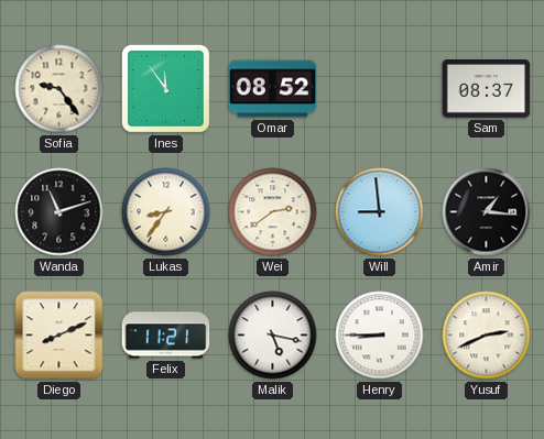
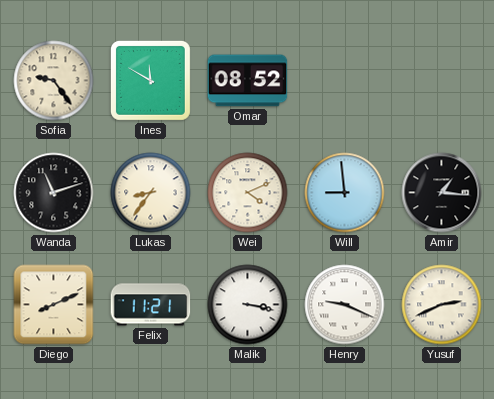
Ines: 11:54 -> 11:50 (150, 80)
Sam: 08:37 -> none (487, 89)
Wei: 2:39 -> 4:11 (248, 193)
Malik: 5:17 -> 3:17 (248, 305)
Henry: 8:45 -> 9:19 (345, 305)
